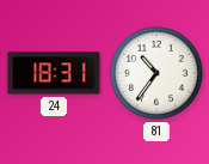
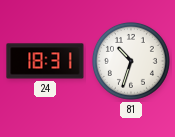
81: 10:36 -> 10:33 (131, 61)
